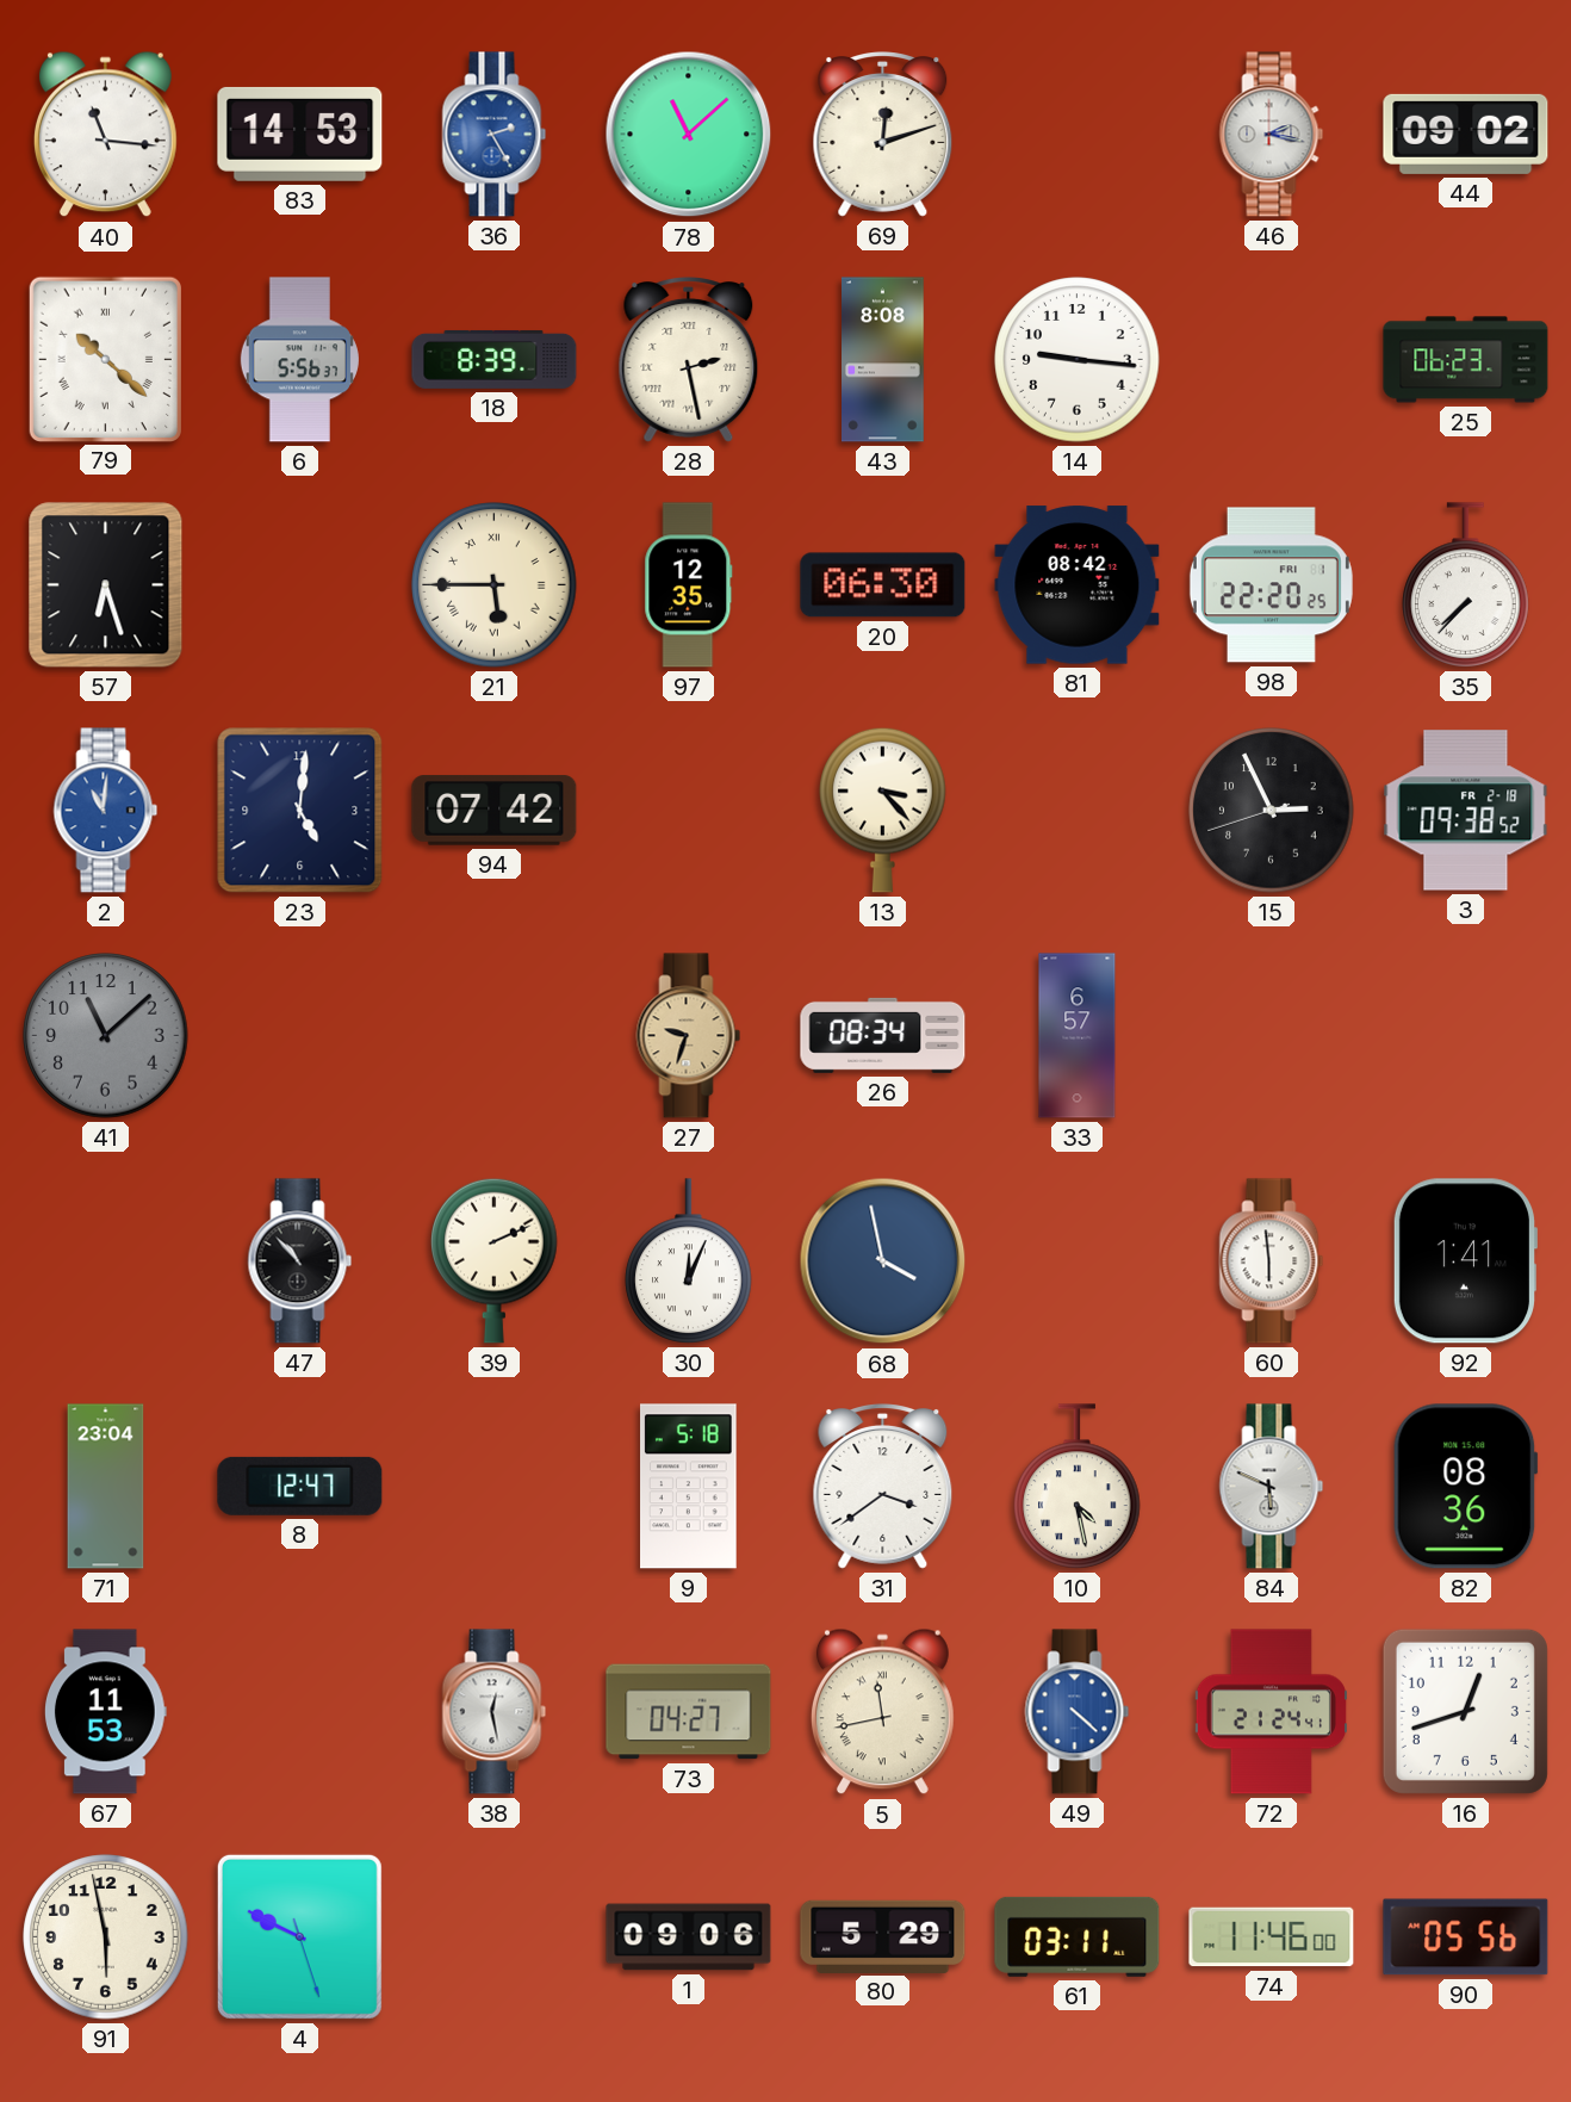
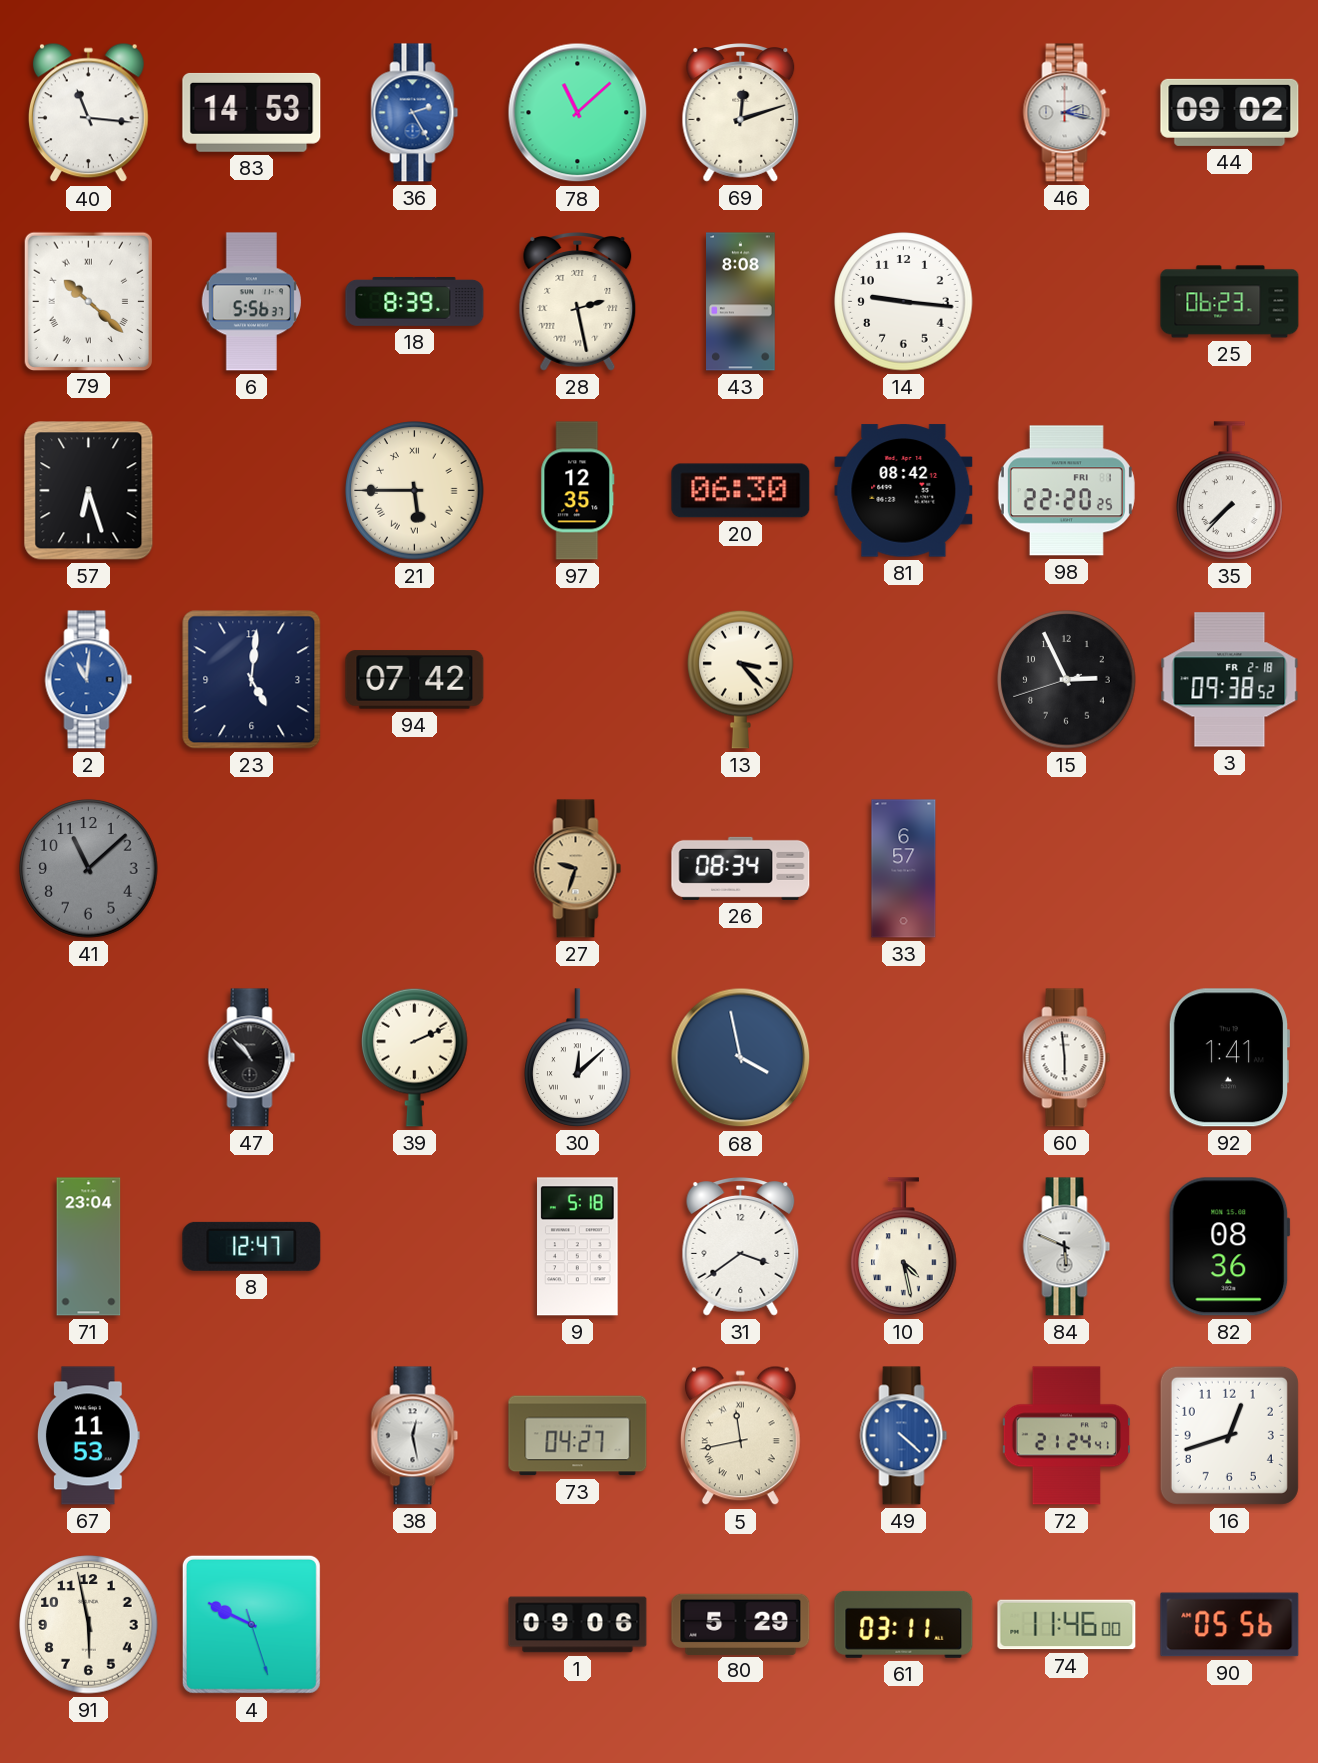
30: 12:04 -> 12:08 (578, 1058)
